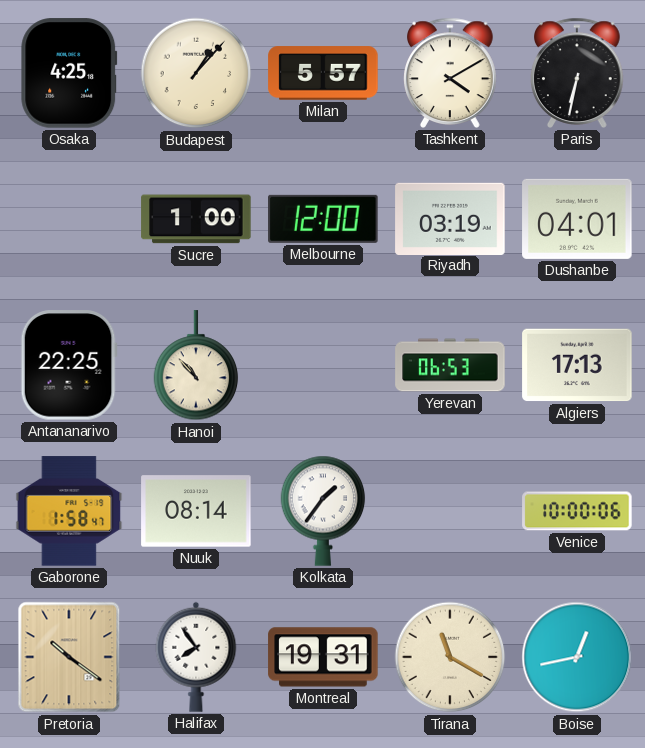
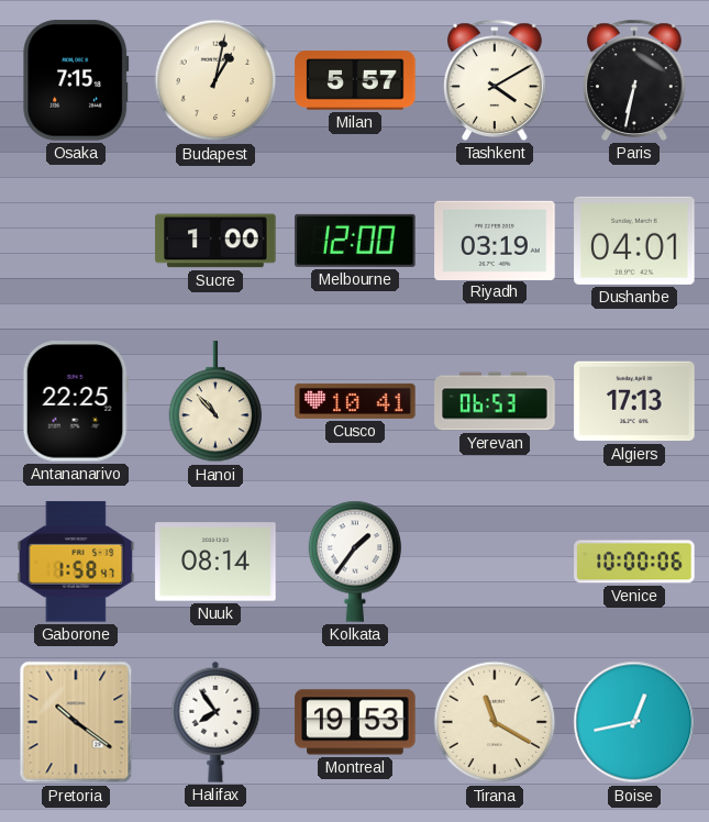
Osaka: 4:25 -> 7:15 (76, 80)
Budapest: 1:07 -> 1:02 (215, 80)
Cusco: none -> 10:41 (355, 401)
Montreal: 19:31 -> 19:53 (355, 722)
